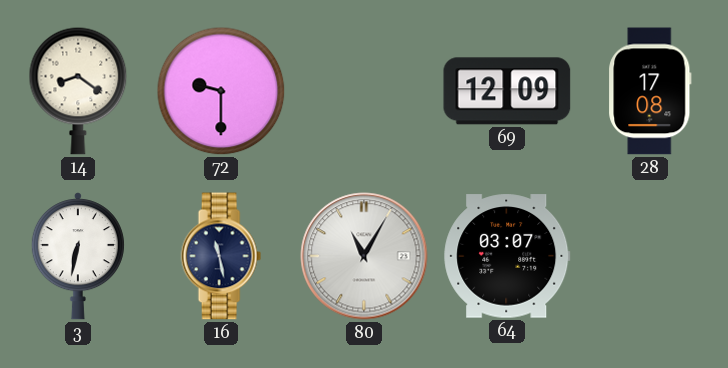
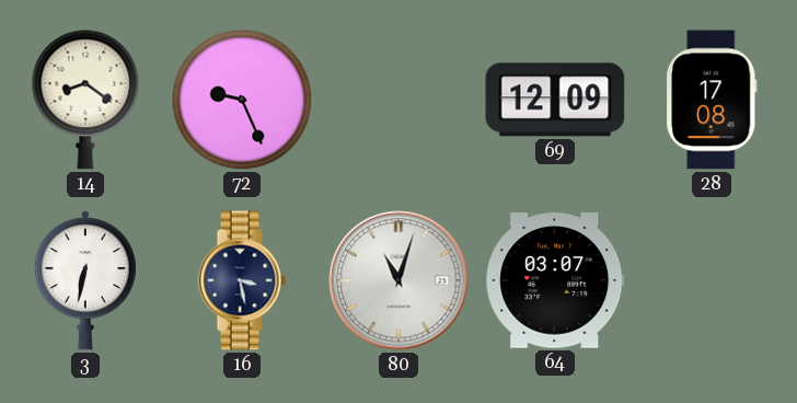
72: 9:30 -> 9:26 (242, 100)
16: 11:28 -> 3:28 (242, 280)
80: 11:05 -> 11:03 (399, 280)
